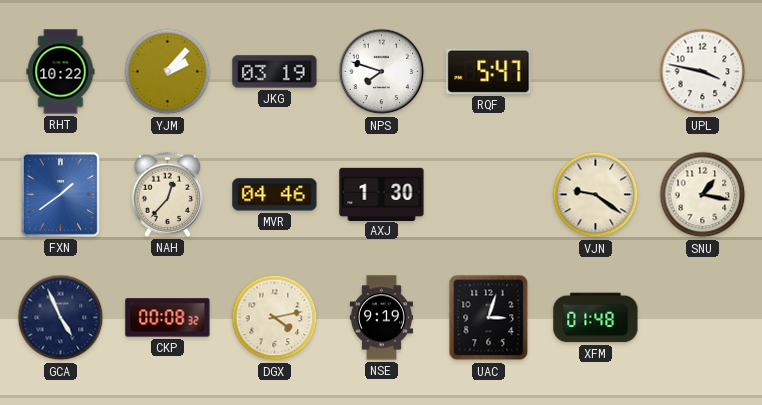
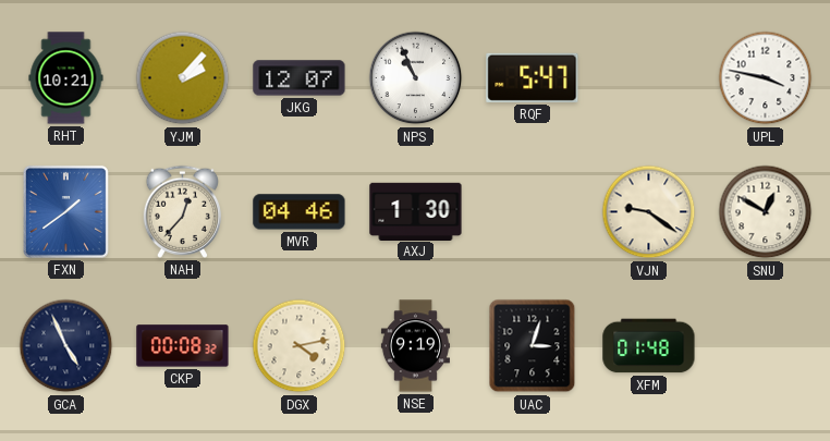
RHT: 10:22 -> 10:21 (66, 78)
JKG: 03:19 -> 12:07 (300, 78)
NPS: 7:48 -> 10:56 (416, 78)
SNU: 1:17 -> 12:50 (766, 212)
